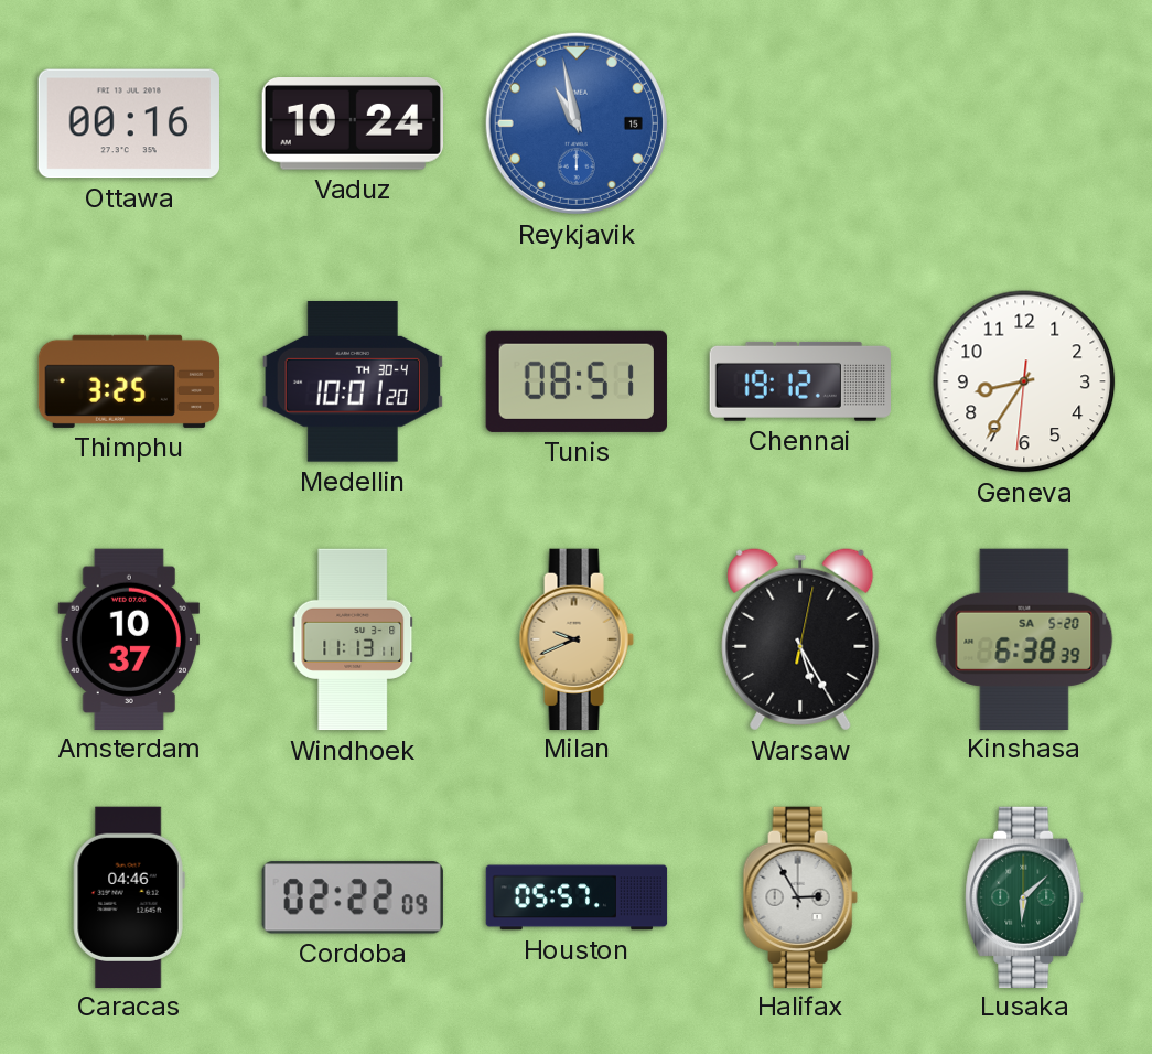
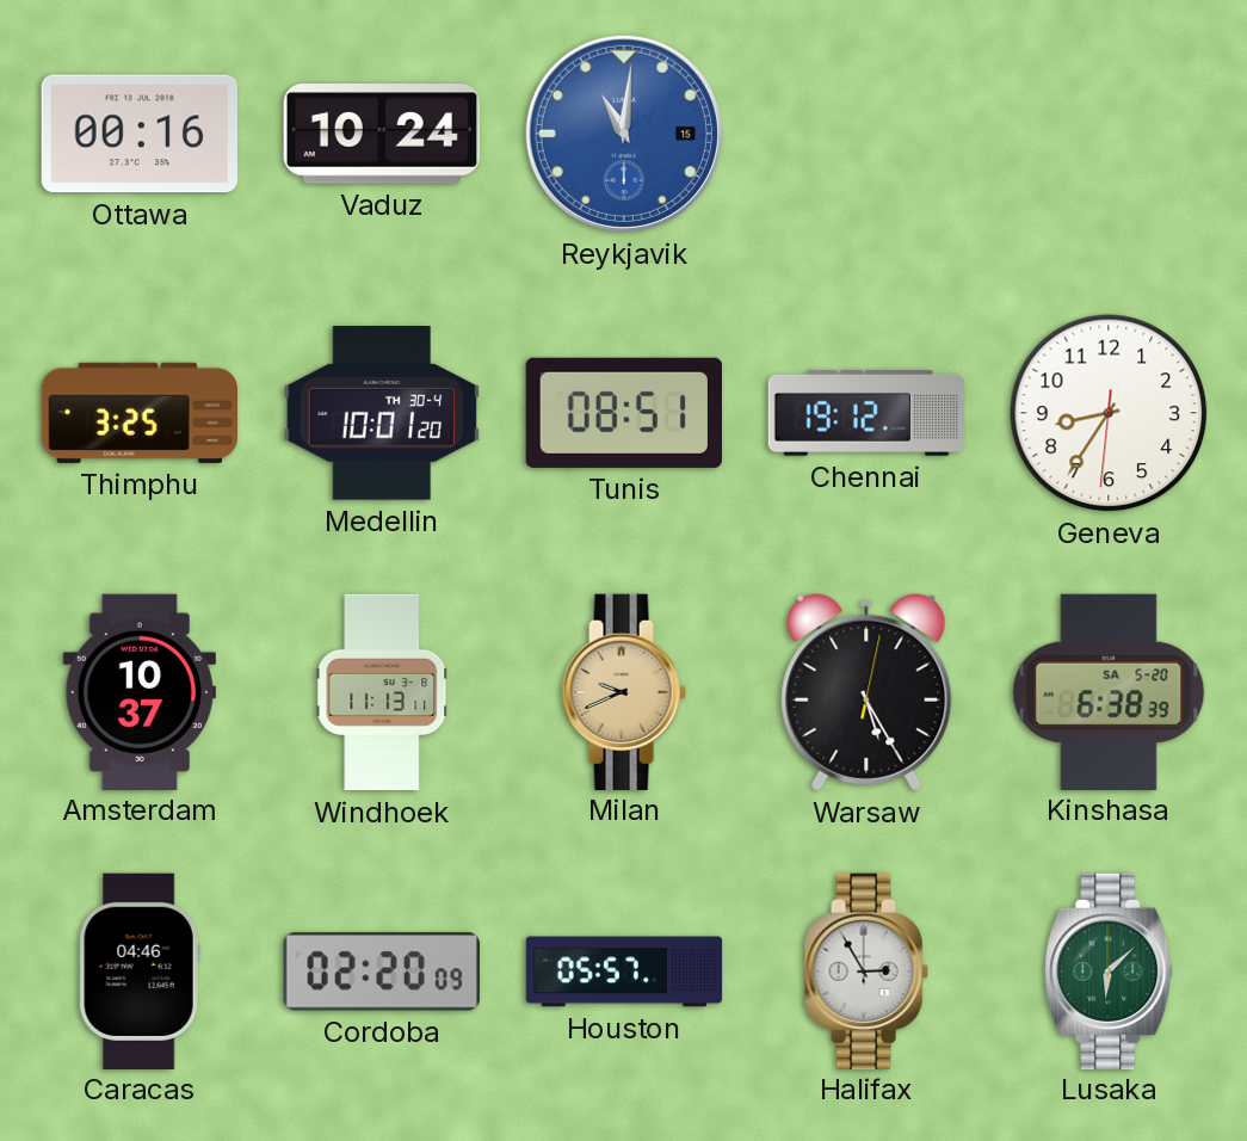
Reykjavik: 10:58 -> 11:01 (624, 134)
Cordoba: 02:22 -> 02:20 (382, 972)
